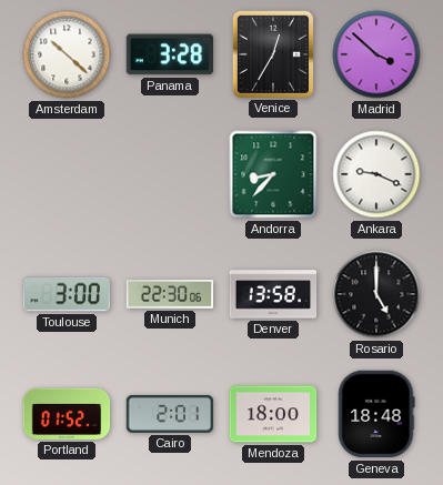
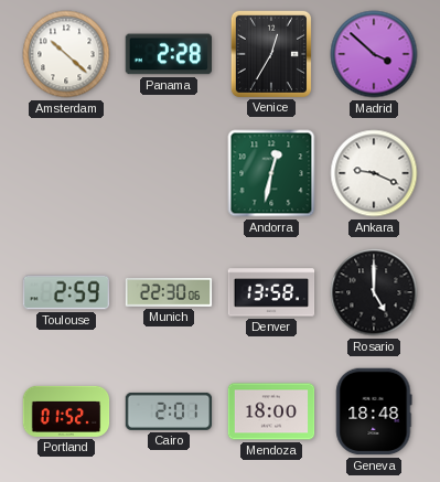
Panama: 3:28 -> 2:28 (168, 54)
Andorra: 8:37 -> 12:32 (271, 173)
Toulouse: 3:00 -> 2:59 (66, 292)
